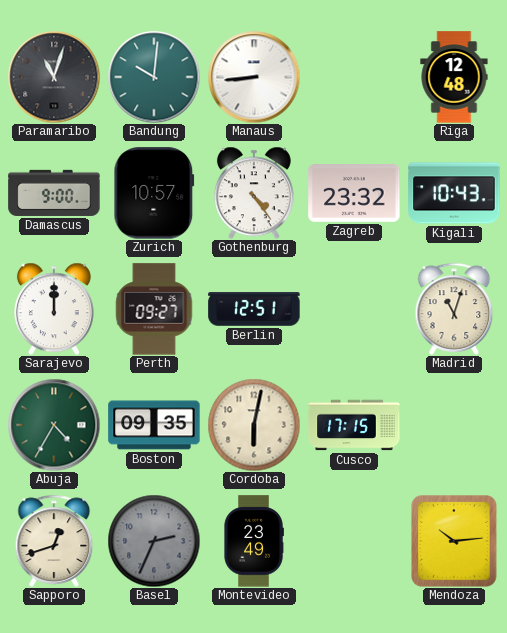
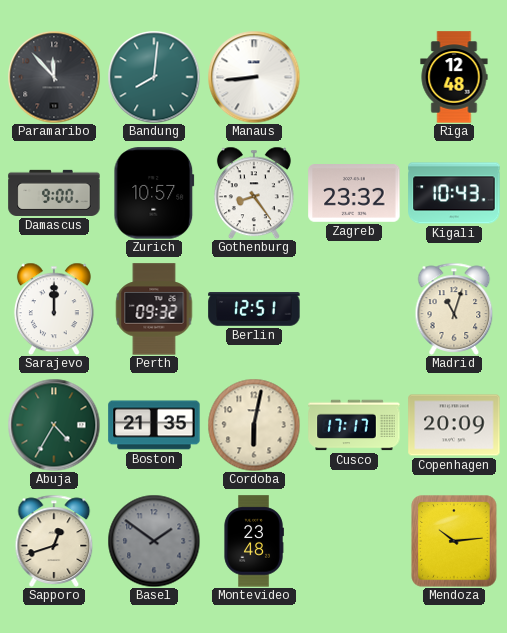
Paramaribo: 11:03 -> 11:53 (54, 77)
Bandung: 10:01 -> 8:01 (154, 77)
Gothenburg: 4:24 -> 8:24 (254, 193)
Perth: 09:27 -> 09:32 (154, 309)
Boston: 09:35 -> 21:35 (154, 425)
Cusco: 17:15 -> 17:17 (354, 425)
Copenhagen: none -> 20:09 (454, 425)
Basel: 2:34 -> 1:51 (154, 541)
Montevideo: 23:49 -> 23:48 (254, 541)
